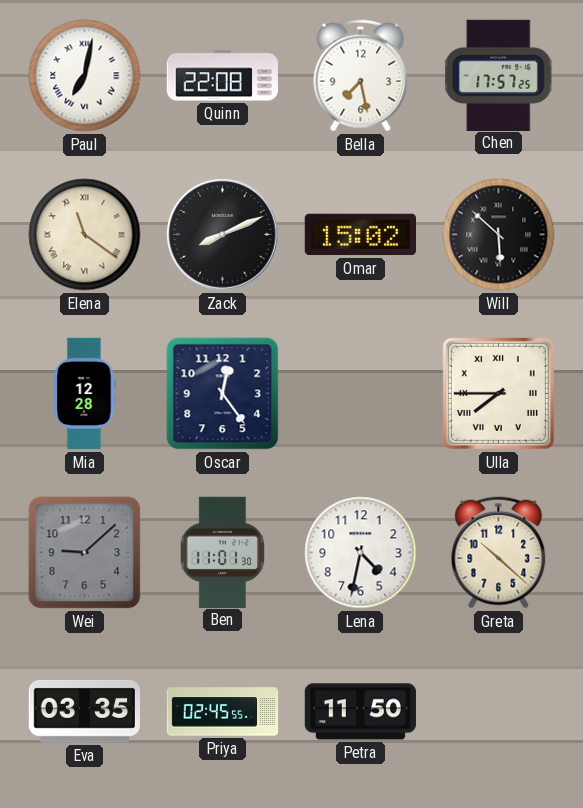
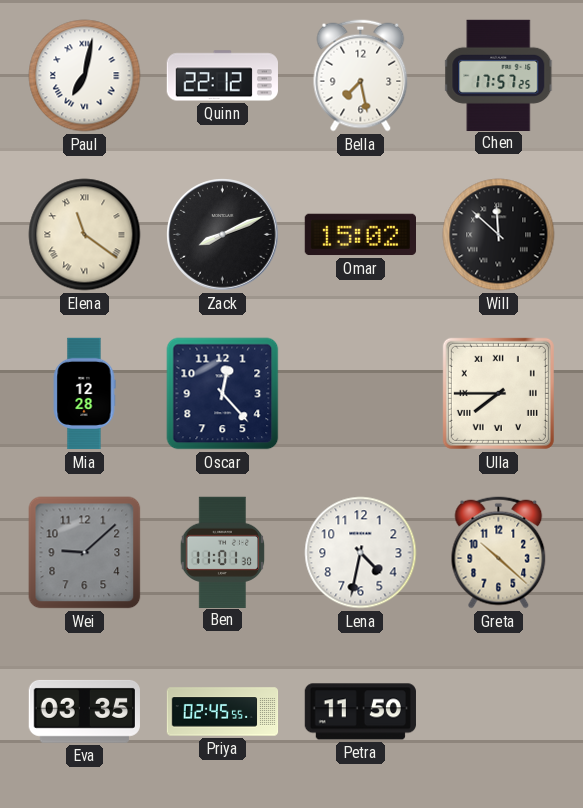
Quinn: 22:08 -> 22:12 (222, 76)
Will: 5:52 -> 11:52 (499, 235)
Oscar: 12:24 -> 12:23 (223, 394)
